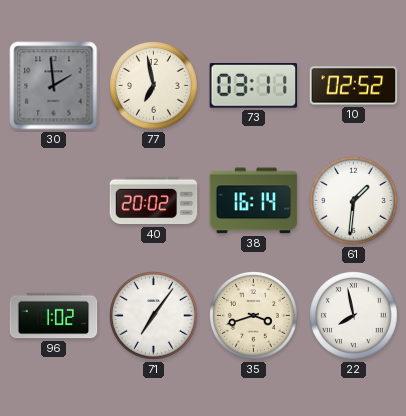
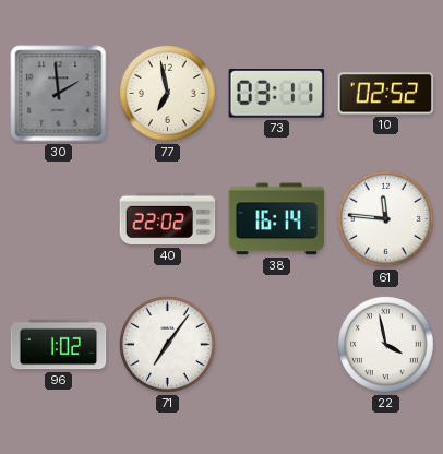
40: 20:02 -> 22:02 (168, 219)
61: 1:31 -> 11:46 (386, 219)
35: 3:42 -> none (254, 316)
22: 7:58 -> 3:58 (386, 345)
